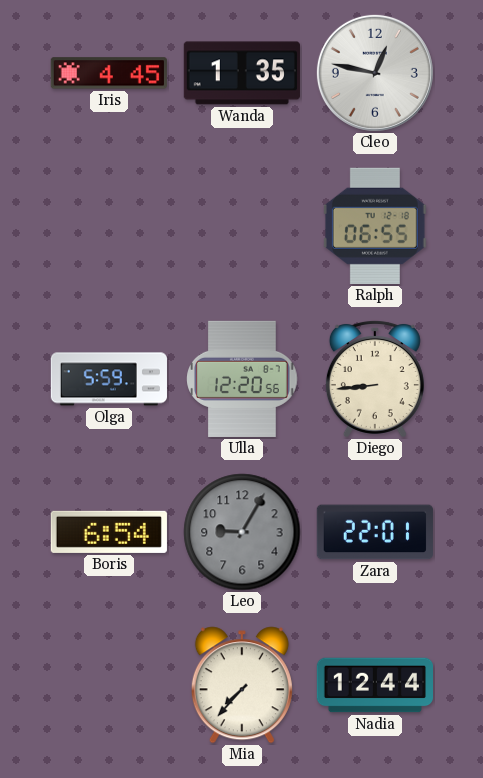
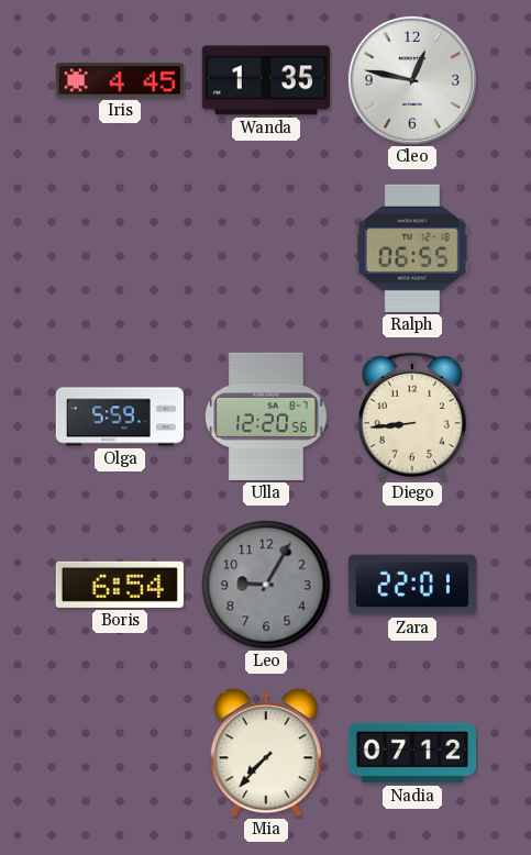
Nadia: 12:44 -> 07:12 (411, 753)
